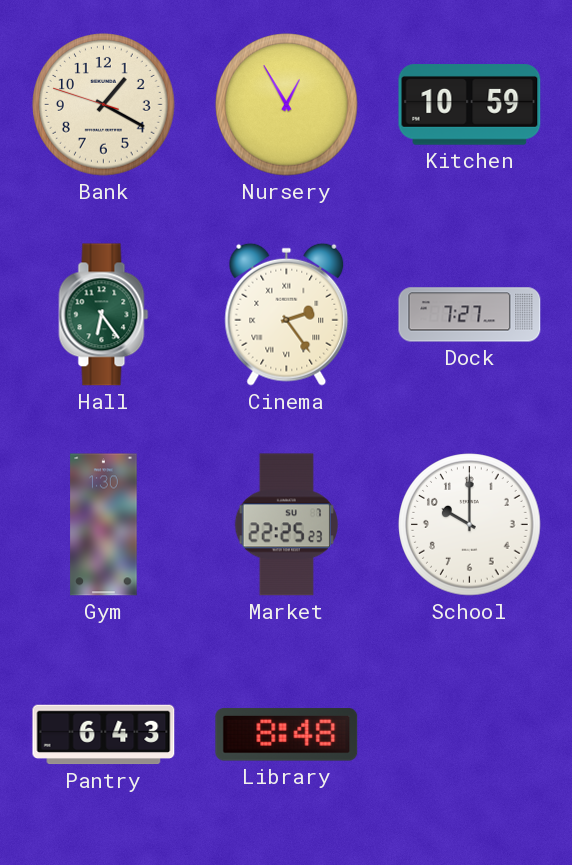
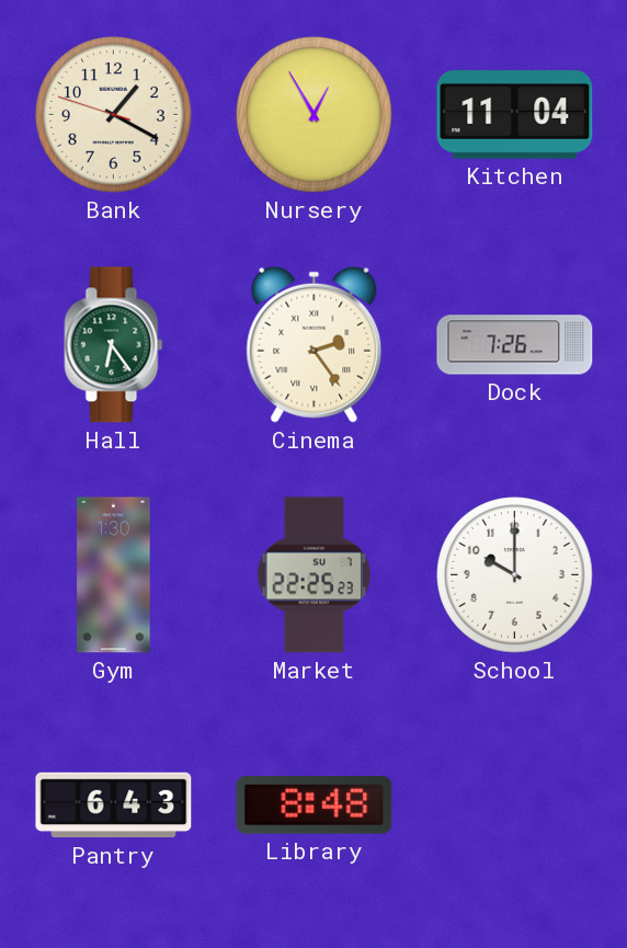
Kitchen: 10:59 -> 11:04 (515, 115)
Dock: 7:27 -> 7:26 (515, 345)
